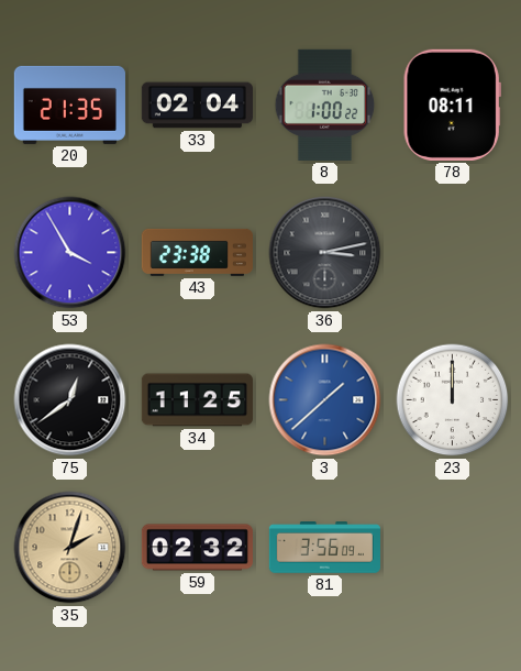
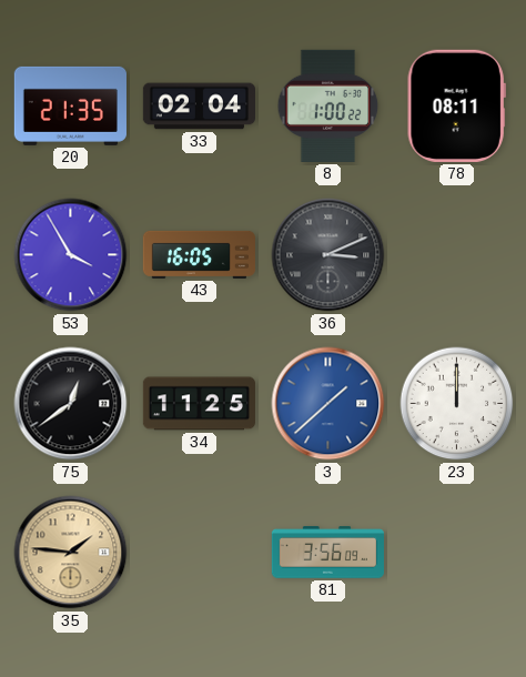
43: 23:38 -> 16:05 (199, 254)
36: 3:13 -> 3:11 (328, 255)
35: 2:03 -> 1:46 (71, 553)
59: 02:32 -> none (197, 548)
